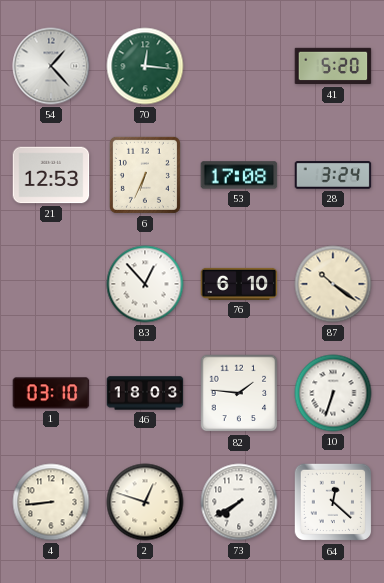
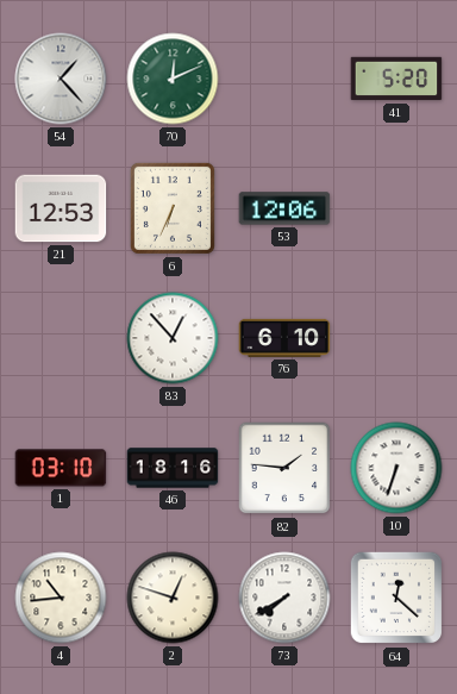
70: 12:16 -> 12:11 (173, 79)
53: 17:08 -> 12:06 (284, 208)
28: 3:24 -> none (333, 175)
87: 10:21 -> none (333, 284)
46: 18:03 -> 18:16 (173, 468)
4: 8:44 -> 10:44 (61, 598)
